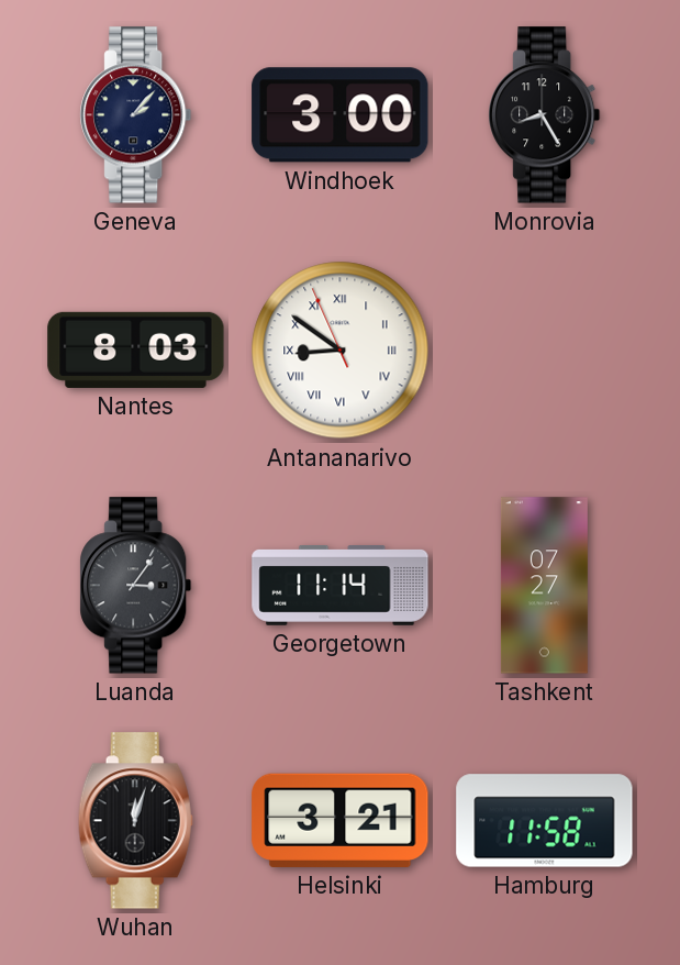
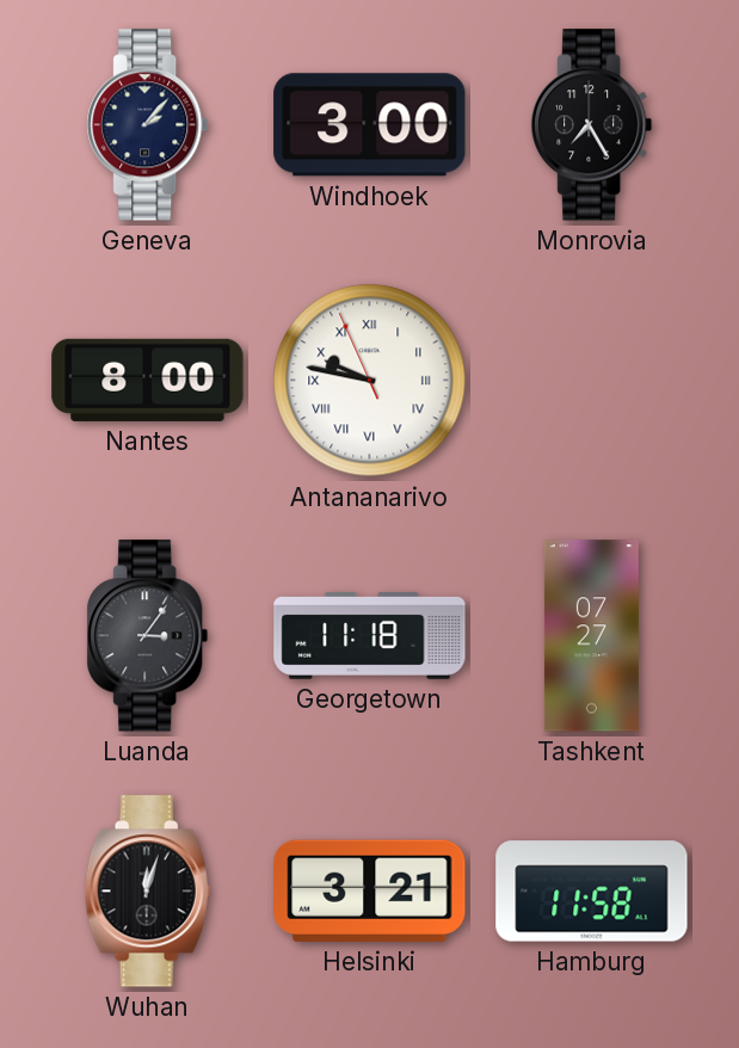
Monrovia: 8:25 -> 7:25 (592, 125)
Nantes: 8:03 -> 8:00 (148, 380)
Antananarivo: 8:50 -> 9:46 (370, 381)
Georgetown: 11:14 -> 11:18 (370, 635)
